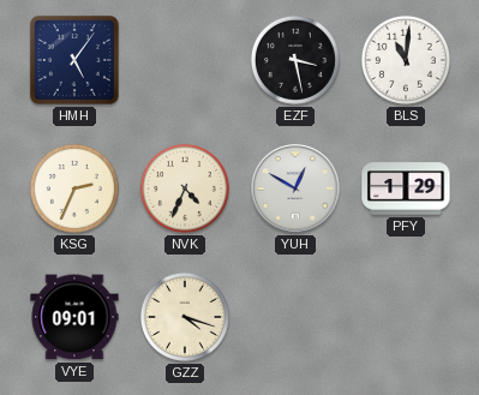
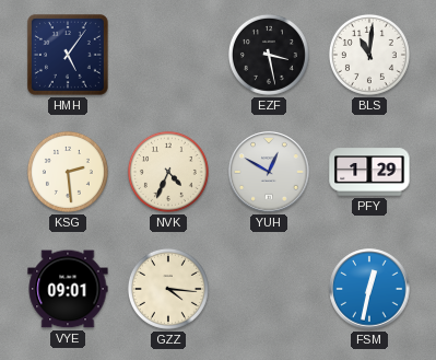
KSG: 2:34 -> 2:29 (68, 172)
GZZ: 4:18 -> 4:16 (168, 289)
FSM: none -> 12:32 (369, 289)
